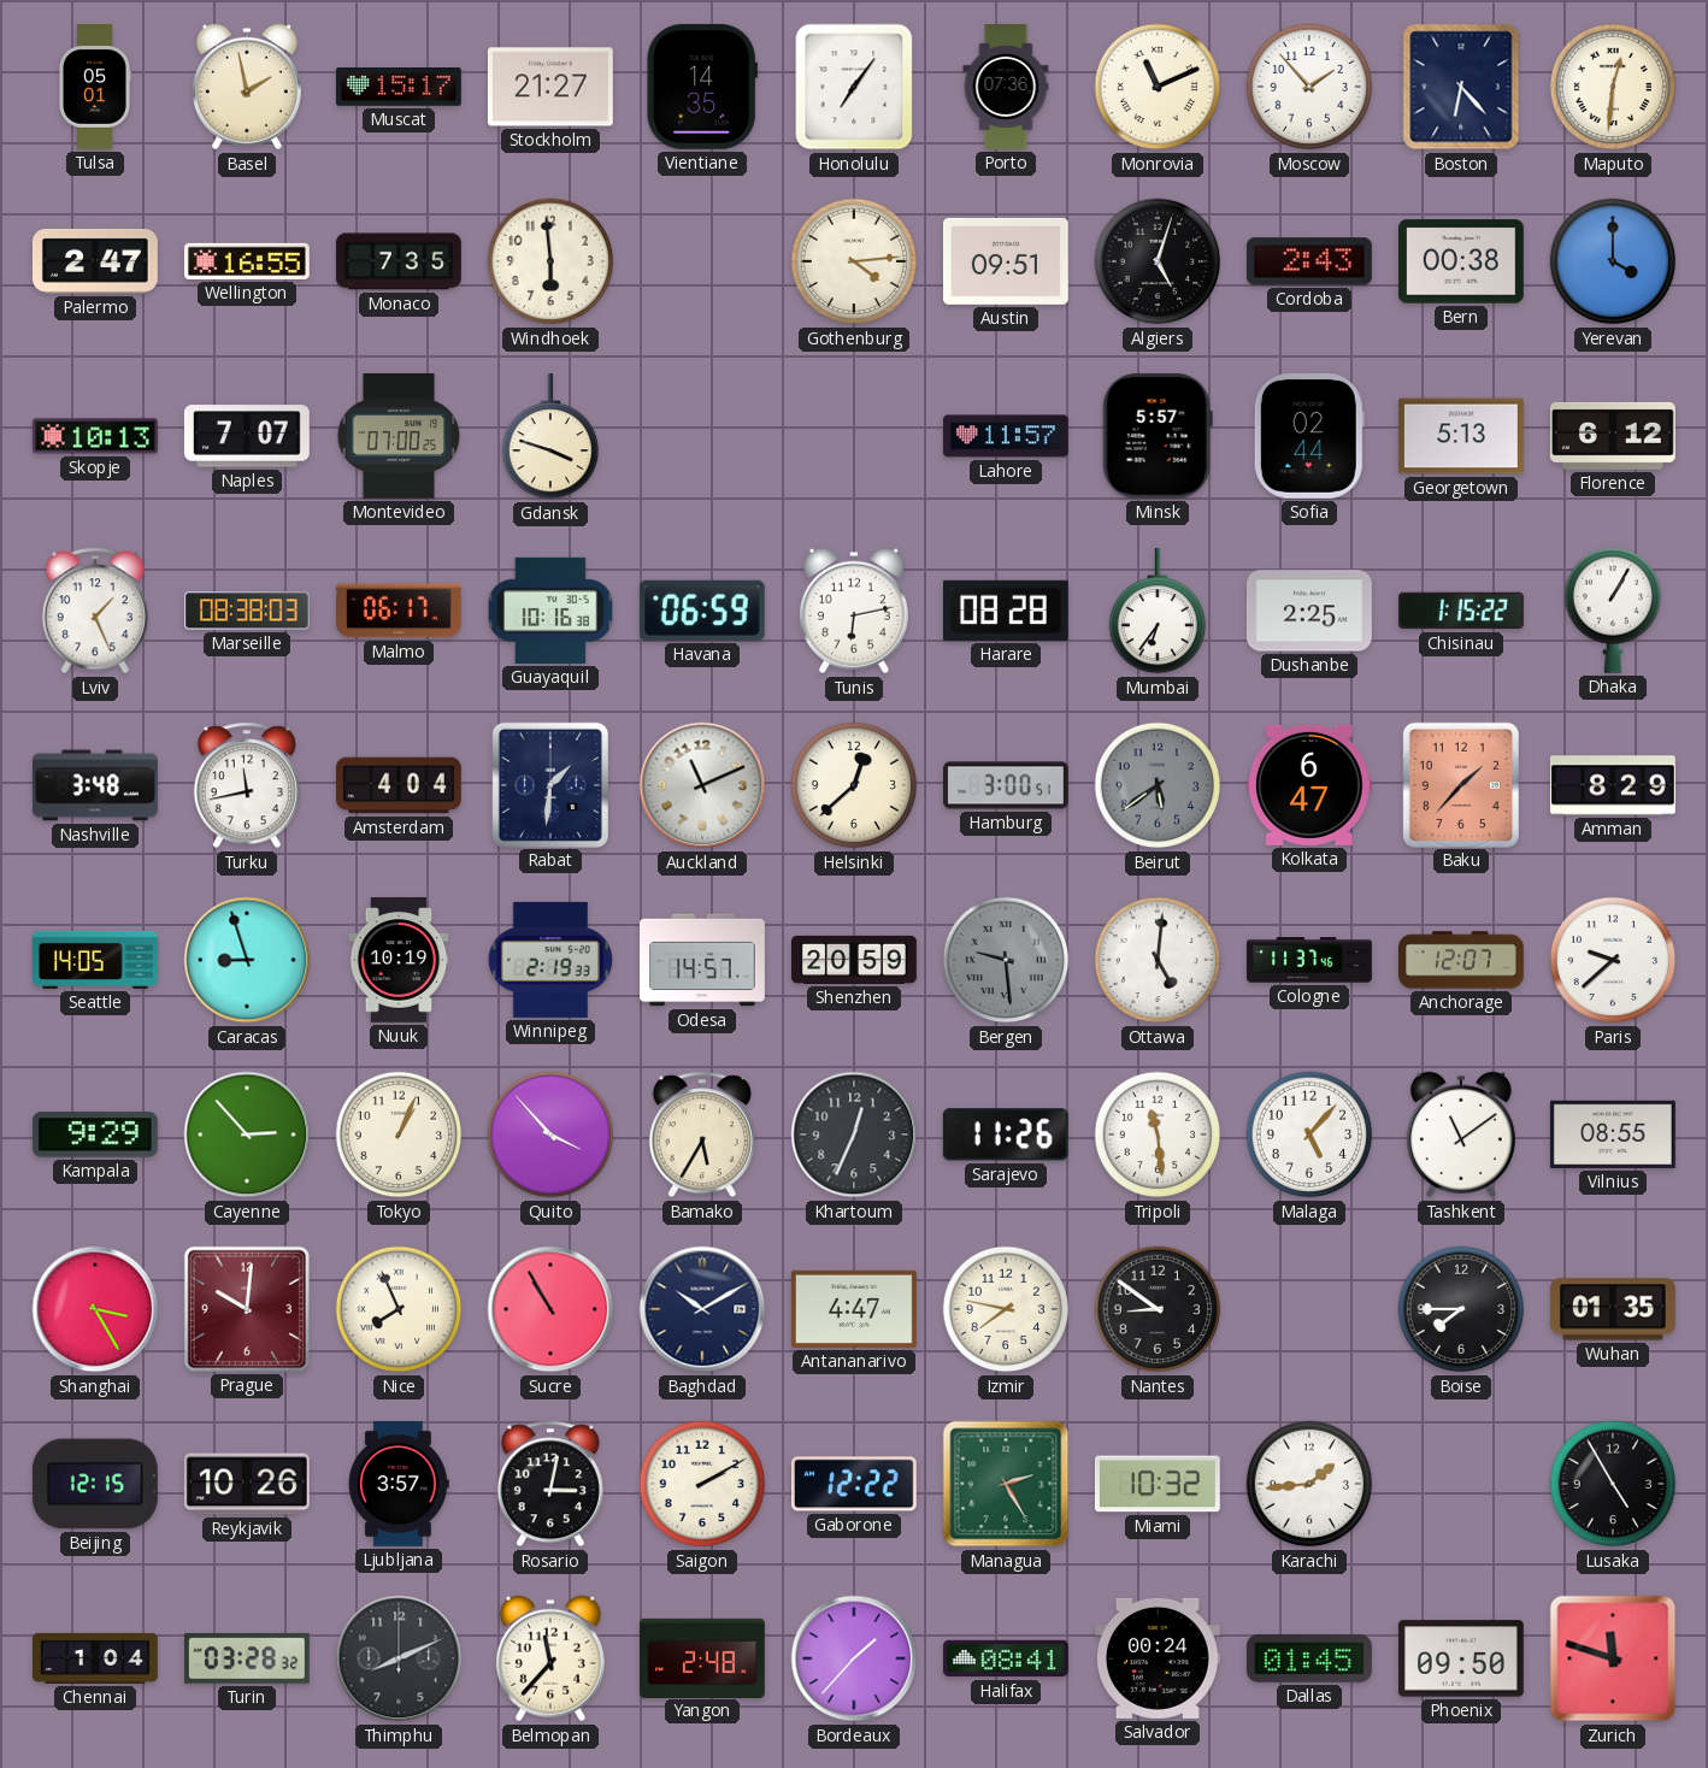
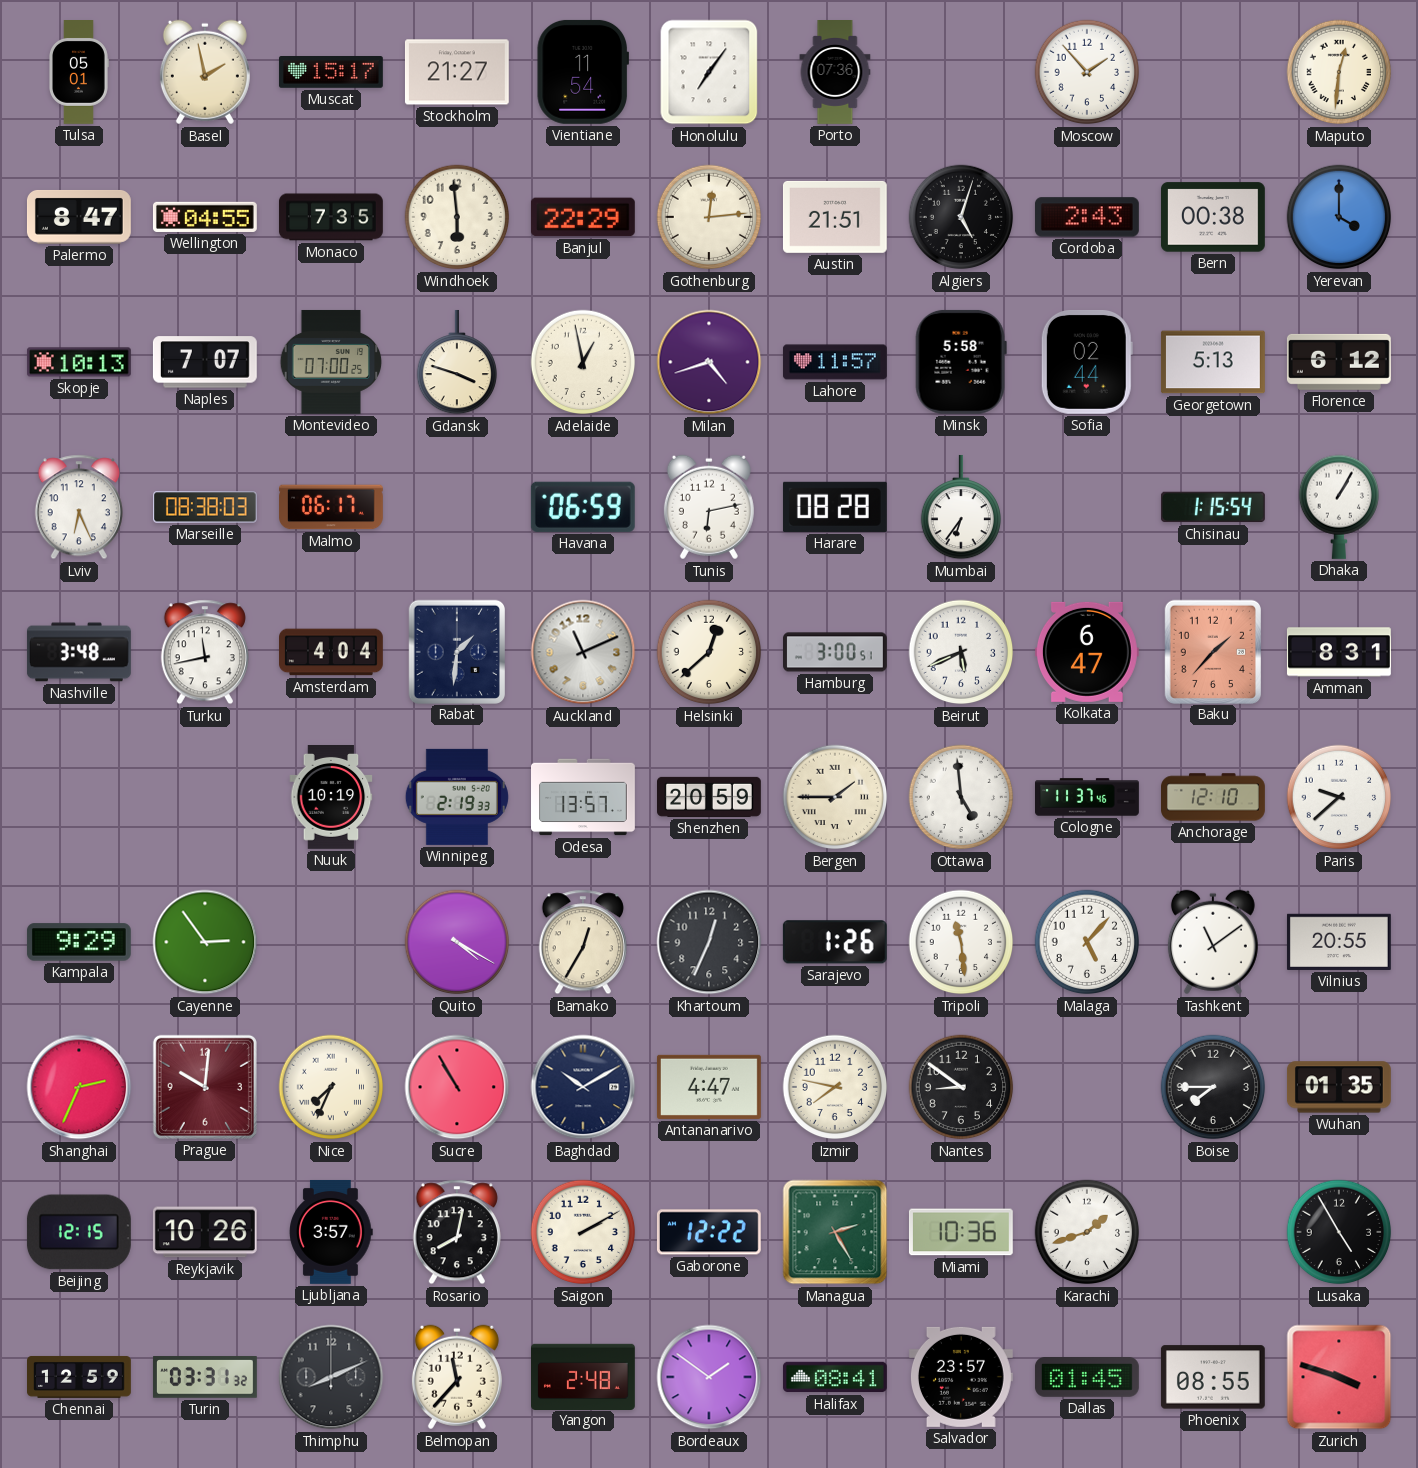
Vientiane: 14:35 -> 11:54 (582, 72)
Monrovia: 11:11 -> none (1158, 87)
Boston: 6:23 -> none (1461, 87)
Palermo: 2:47 -> 8:47 (79, 217)
Wellington: 16:55 -> 04:55 (205, 217)
Banjul: none -> 22:29 (583, 217)
Gothenburg: 4:14 -> 12:14 (709, 217)
Austin: 09:51 -> 21:51 (835, 217)
Adelaide: none -> 12:58 (583, 362)
Milan: none -> 4:42 (709, 362)
Minsk: 5:57 -> 5:58 (961, 362)
Lviv: 1:26 -> 6:26 (79, 507)
Guayaquil: 10:16 -> none (550, 611)
Dushanbe: 2:25 -> none (1309, 611)
Chisinau: 1:15:22 -> 1:15:54 (1213, 507)
Beirut: 5:39 -> 5:41 (961, 652)
Beirut dial: grey -> white (961, 652)
Amman: 8:29 -> 8:31 (1339, 652)
Seattle: 14:05 -> none (96, 960)
Caracas: 8:57 -> none (247, 960)
Odesa: 14:57 -> 13:57 (584, 797)
Bergen: 9:29 -> 1:45 (835, 797)
Bergen dial: grey -> cream (835, 797)
Ottawa: 5:01 -> 4:59 (961, 797)
Anchorage: 12:07 -> 12:10 (1214, 797)
Cayenne: 2:53 -> 2:54 (205, 942)
Tokyo: 1:04 -> none (399, 1135)
Quito: 3:53 -> 4:20 (457, 942)
Bamako: 5:35 -> 12:35 (583, 942)
Sarajevo: 11:26 -> 1:26 (835, 942)
Vilnius: 08:55 -> 20:55 (1339, 942)
Shanghai: 3:25 -> 2:34 (79, 1087)
Nice: 7:56 -> 7:34 (331, 1087)
Rosario: 3:02 -> 8:02 (457, 1232)
Miami: 10:32 -> 10:36 (961, 1232)
Karachi: 1:44 -> 1:42 (1087, 1232)
Chennai: 1:04 -> 12:59 (80, 1377)
Turin: 03:28 -> 03:31 (205, 1377)
Bordeaux: 1:37 -> 1:51 (709, 1377)
Salvador: 00:24 -> 23:57 (961, 1377)
Phoenix: 09:50 -> 08:55 (1213, 1377)
Zurich: 11:48 -> 3:48 (1339, 1377)
